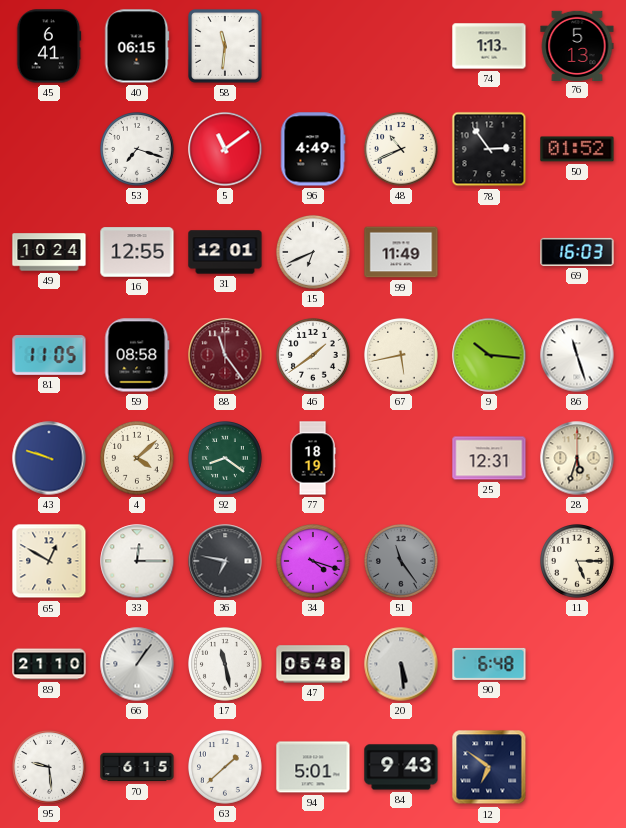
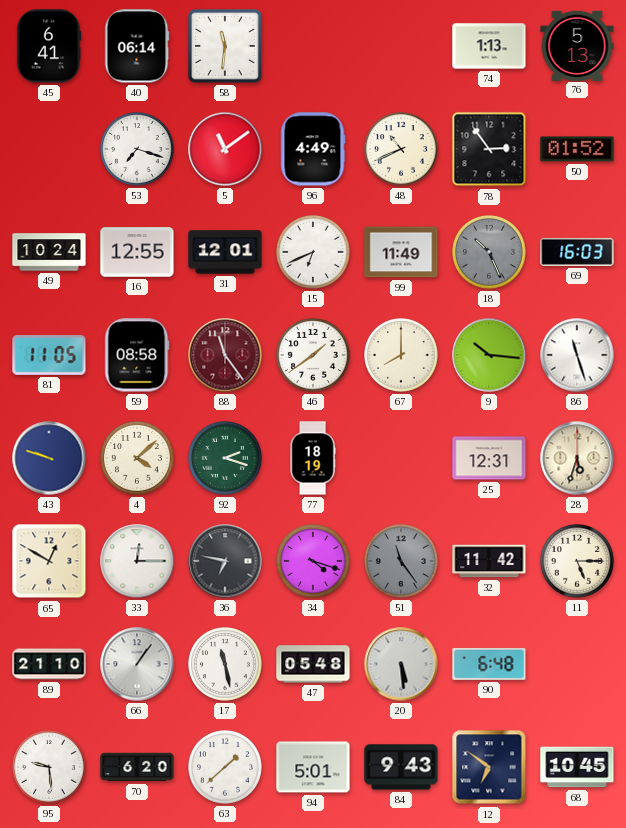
40: 06:15 -> 06:14 (137, 46)
18: none -> 10:26 (490, 253)
67: 5:43 -> 8:00 (402, 356)
92: 8:21 -> 2:18 (226, 459)
32: none -> 11:42 (489, 561)
70: 6:15 -> 6:20 (137, 767)
68: none -> 10:45 (577, 767)
